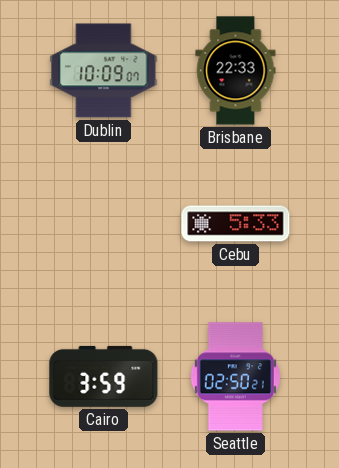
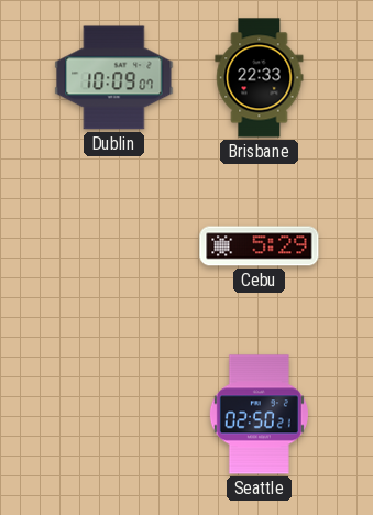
Cebu: 5:33 -> 5:29 (260, 246)
Cairo: 3:59 -> none (104, 376)
